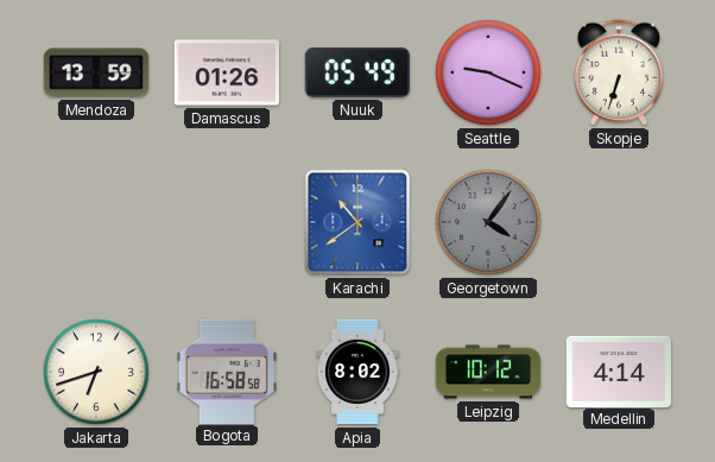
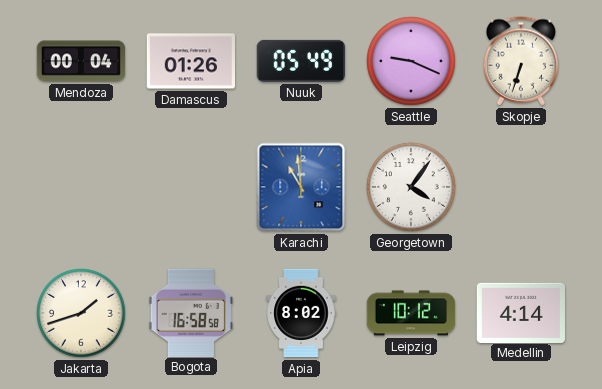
Mendoza: 13:59 -> 00:04 (81, 61)
Karachi: 10:39 -> 10:59 (301, 187)
Georgetown dial: grey -> white (411, 187)
Jakarta: 6:42 -> 1:42 (81, 313)
